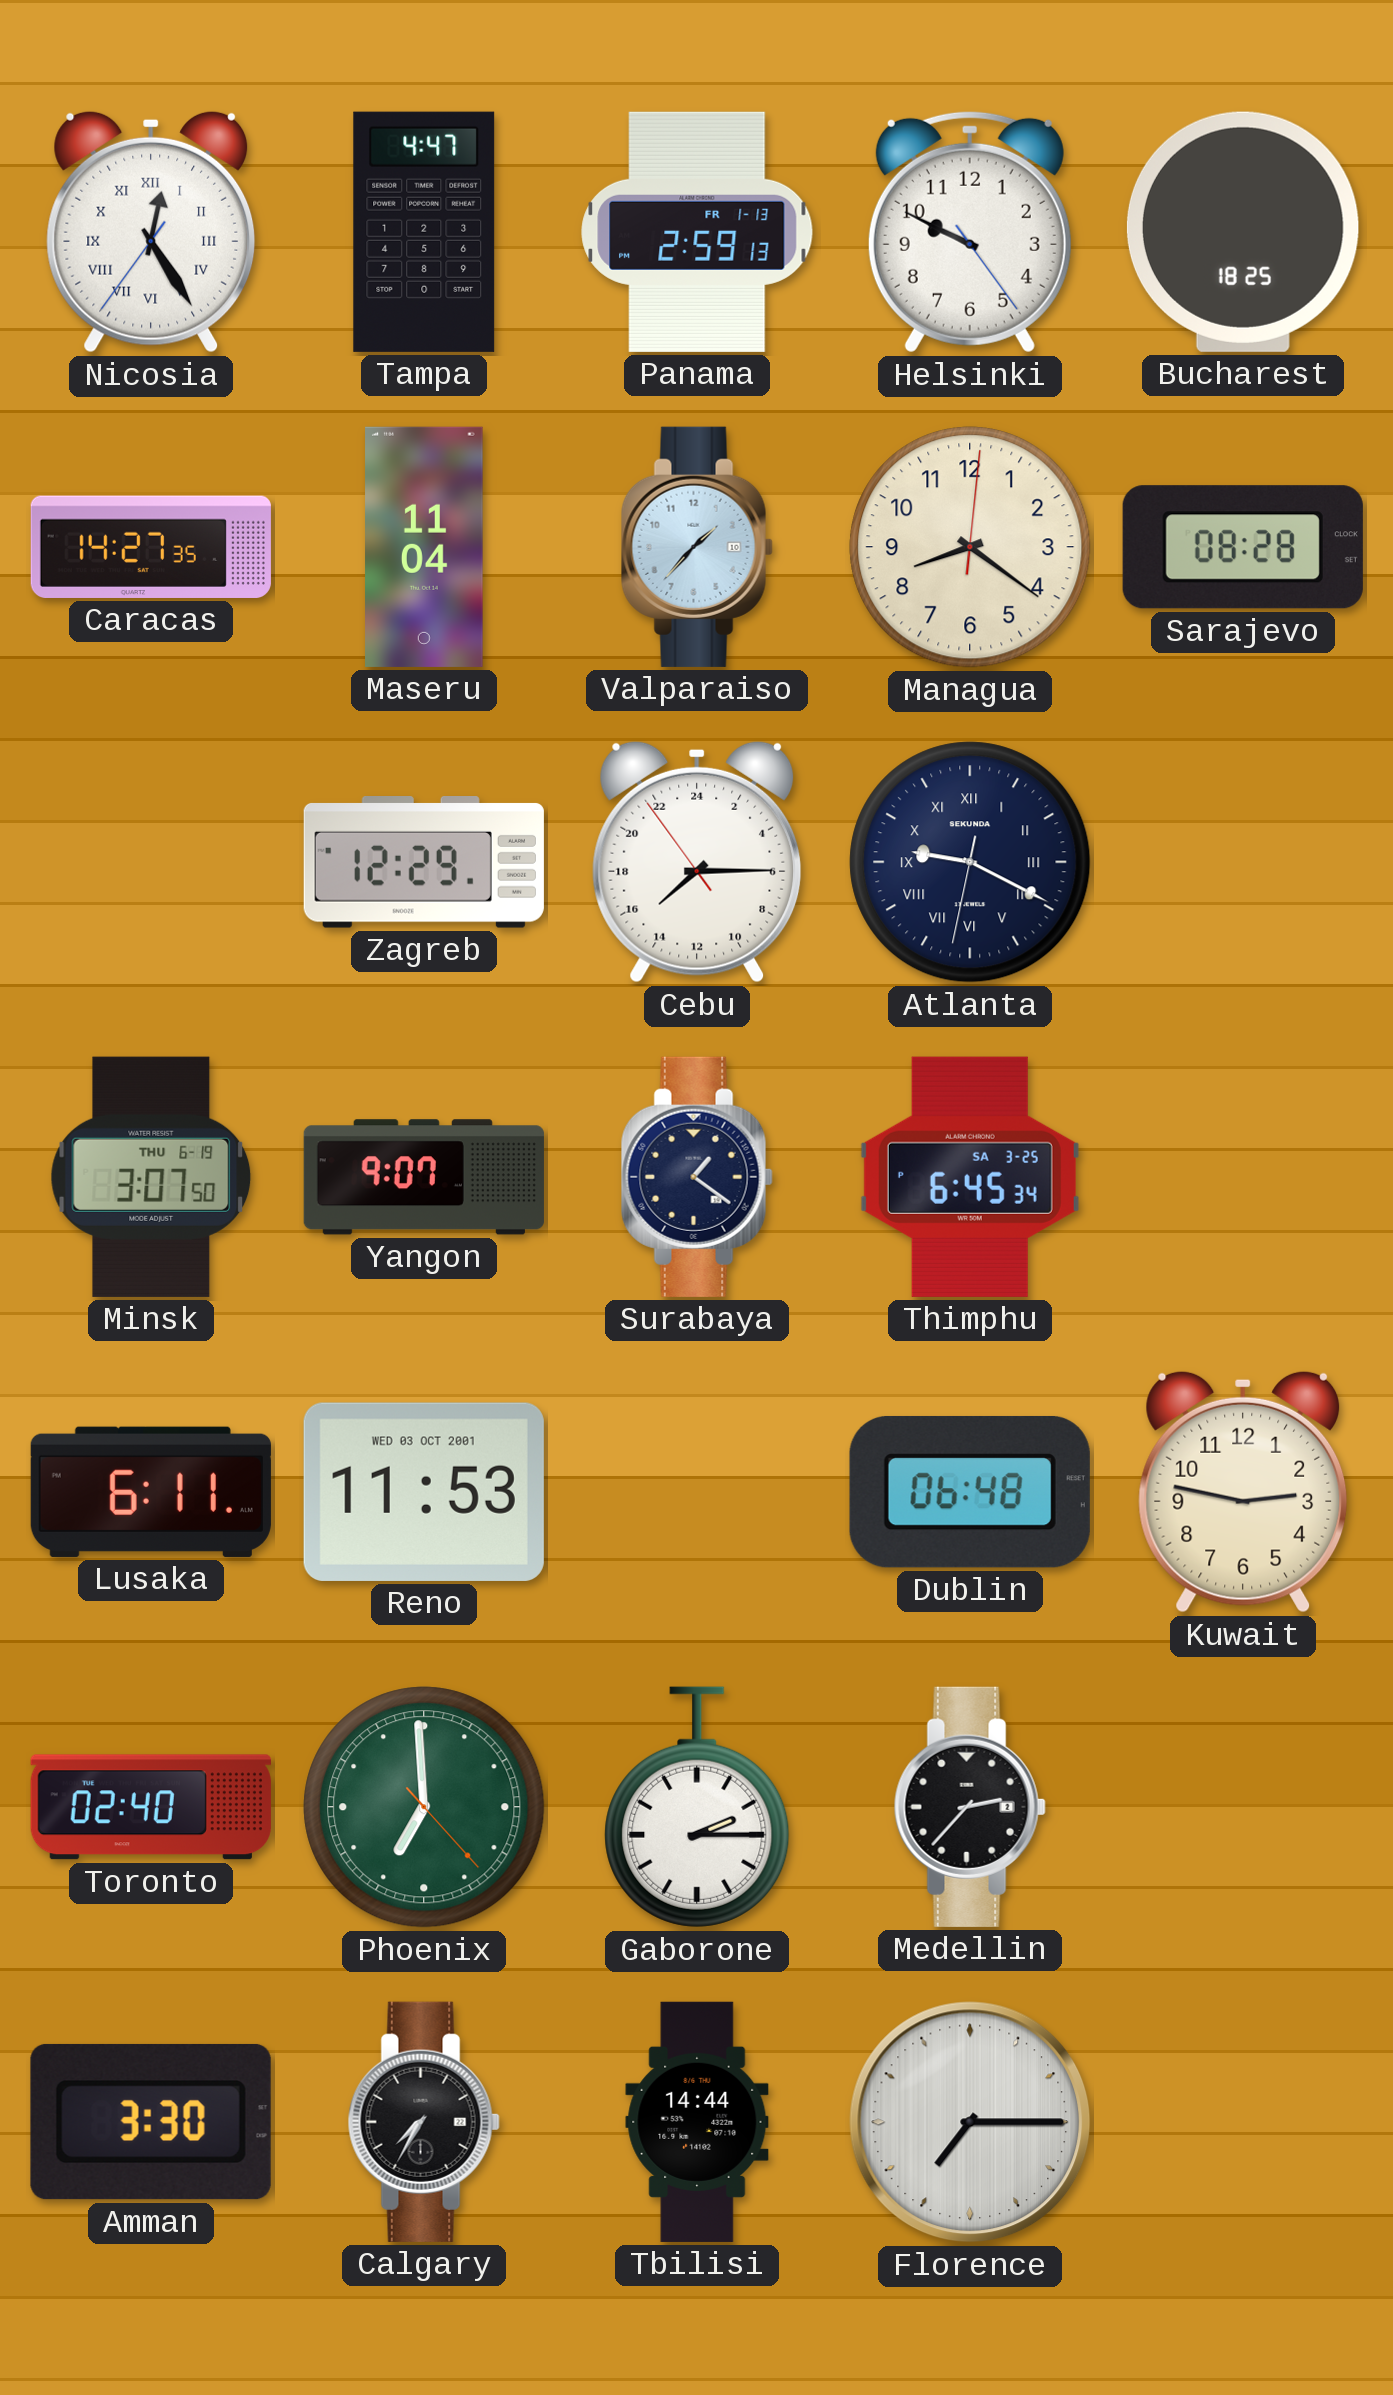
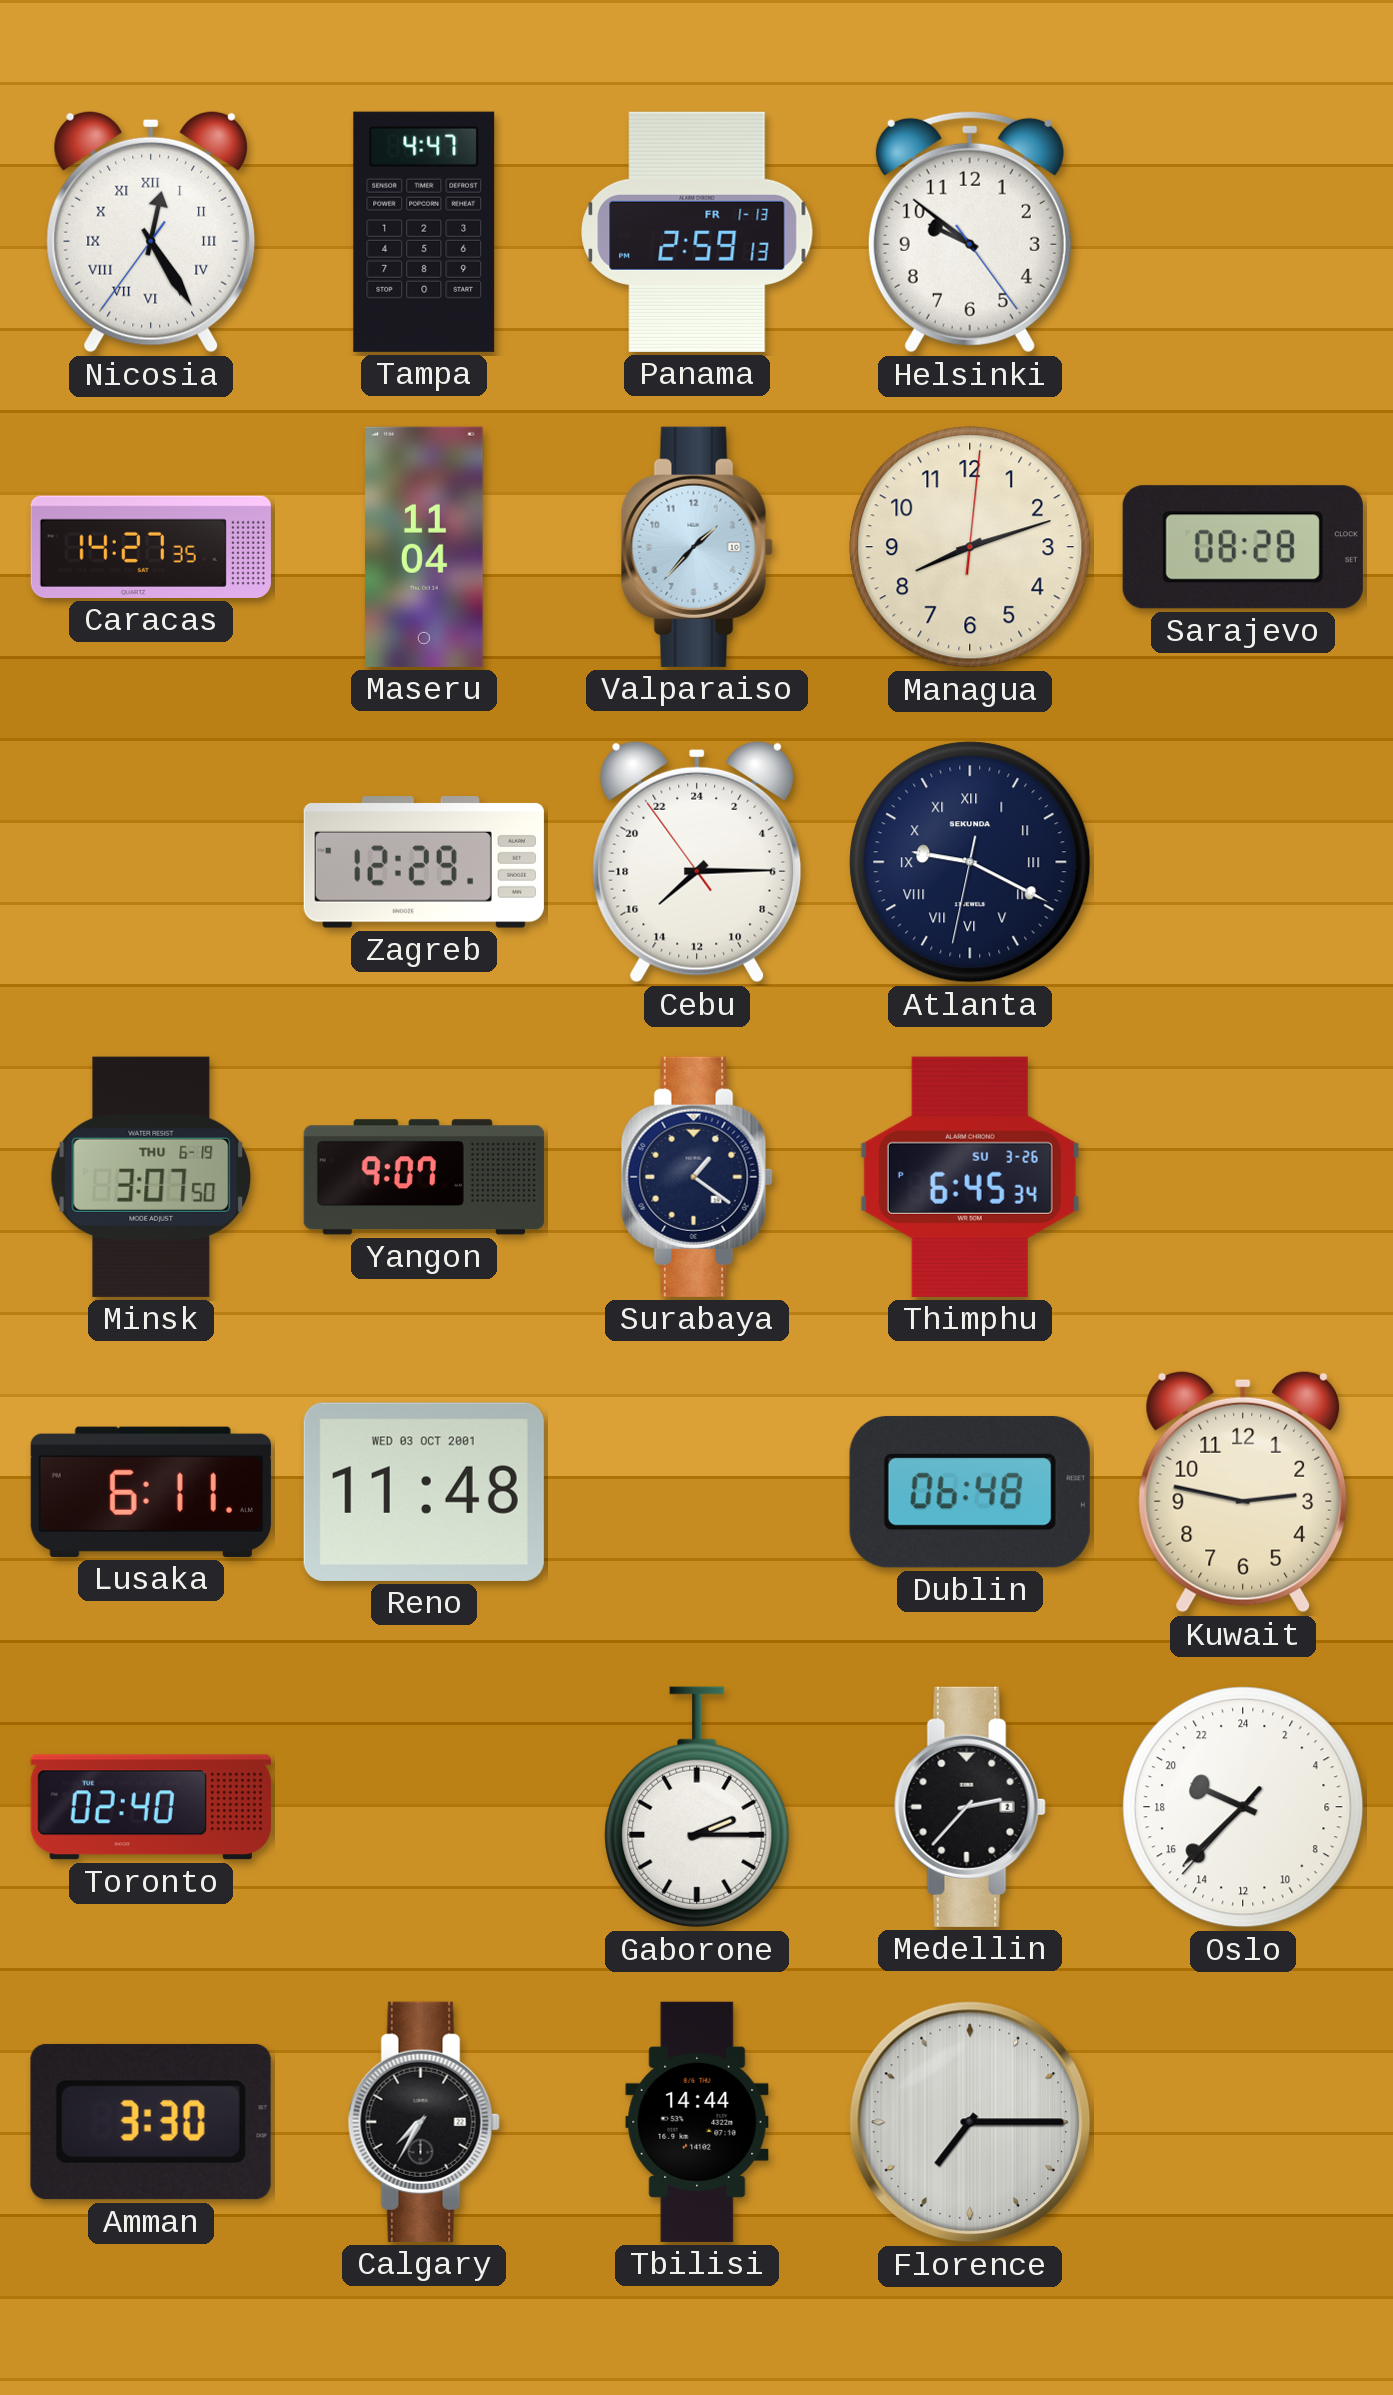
Helsinki: 9:49 -> 9:51 (970, 232)
Bucharest: 18:25 -> none (1243, 232)
Managua: 8:21 -> 8:12 (970, 547)
Thimphu date: SA 3-25 -> SU 3-26 (970, 1177)
Reno: 11:53 -> 11:48 (424, 1492)
Phoenix: 6:59 -> none (424, 1807)
Oslo: none -> 19:37 (1243, 1807)
